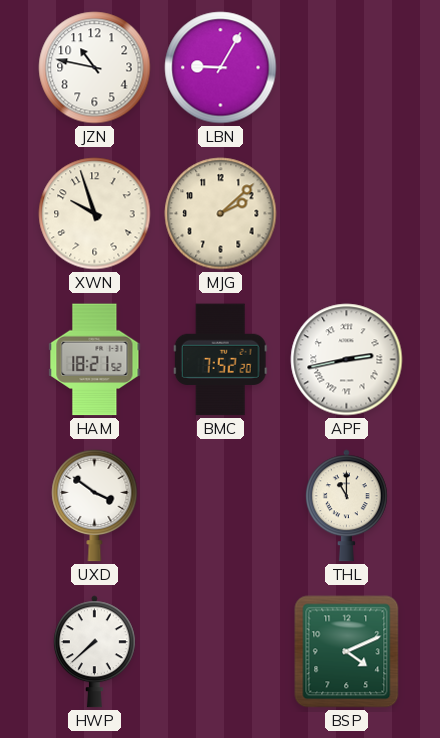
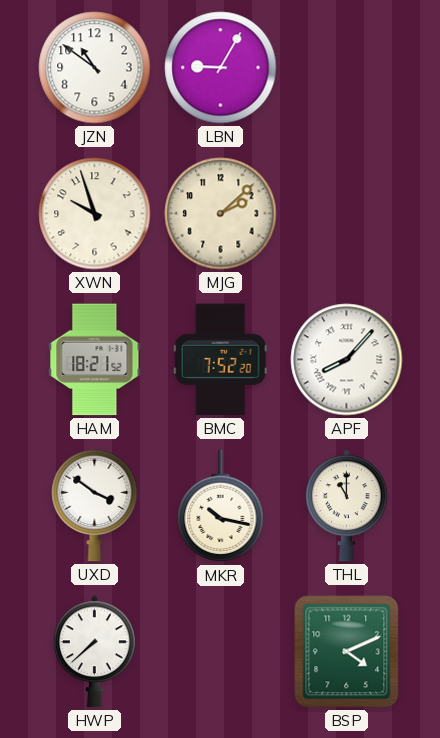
JZN: 10:47 -> 10:51 (95, 68)
APF: 2:43 -> 8:07 (347, 360)
MKR: none -> 10:17 (221, 506)
